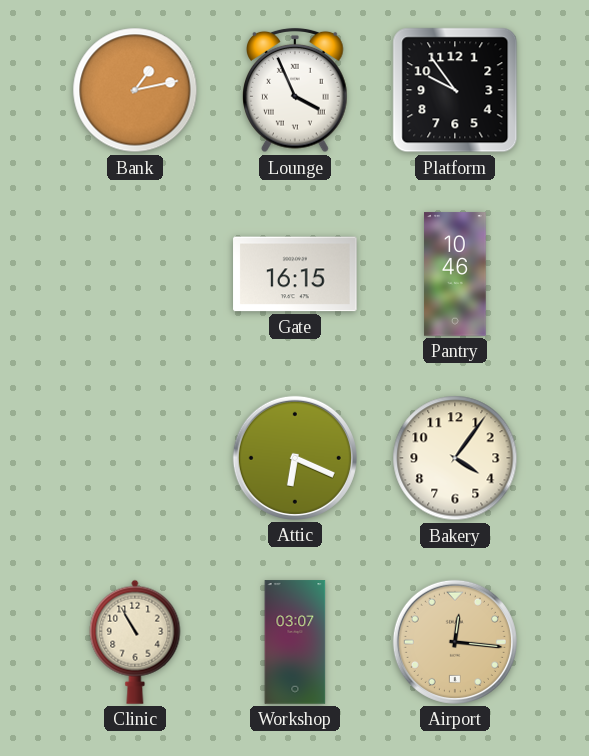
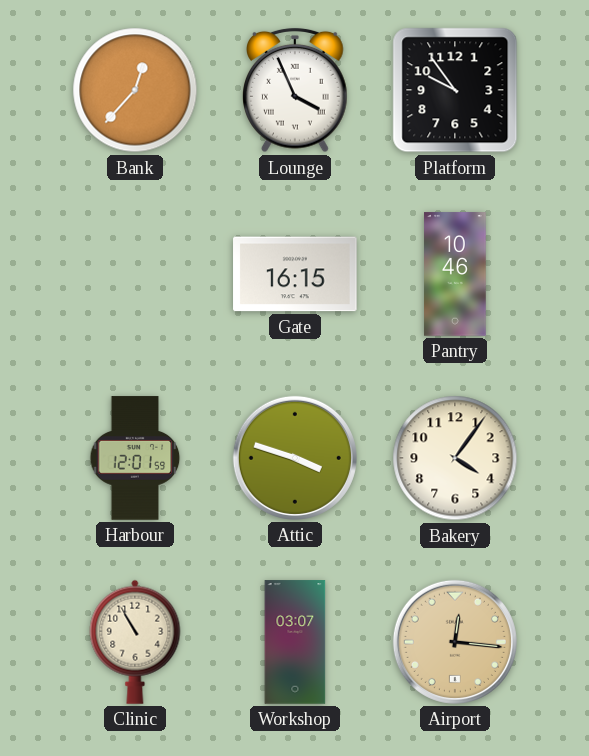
Bank: 1:13 -> 12:37 (135, 90)
Harbour: none -> 12:01 (135, 458)
Attic: 6:19 -> 3:48 (295, 458)
